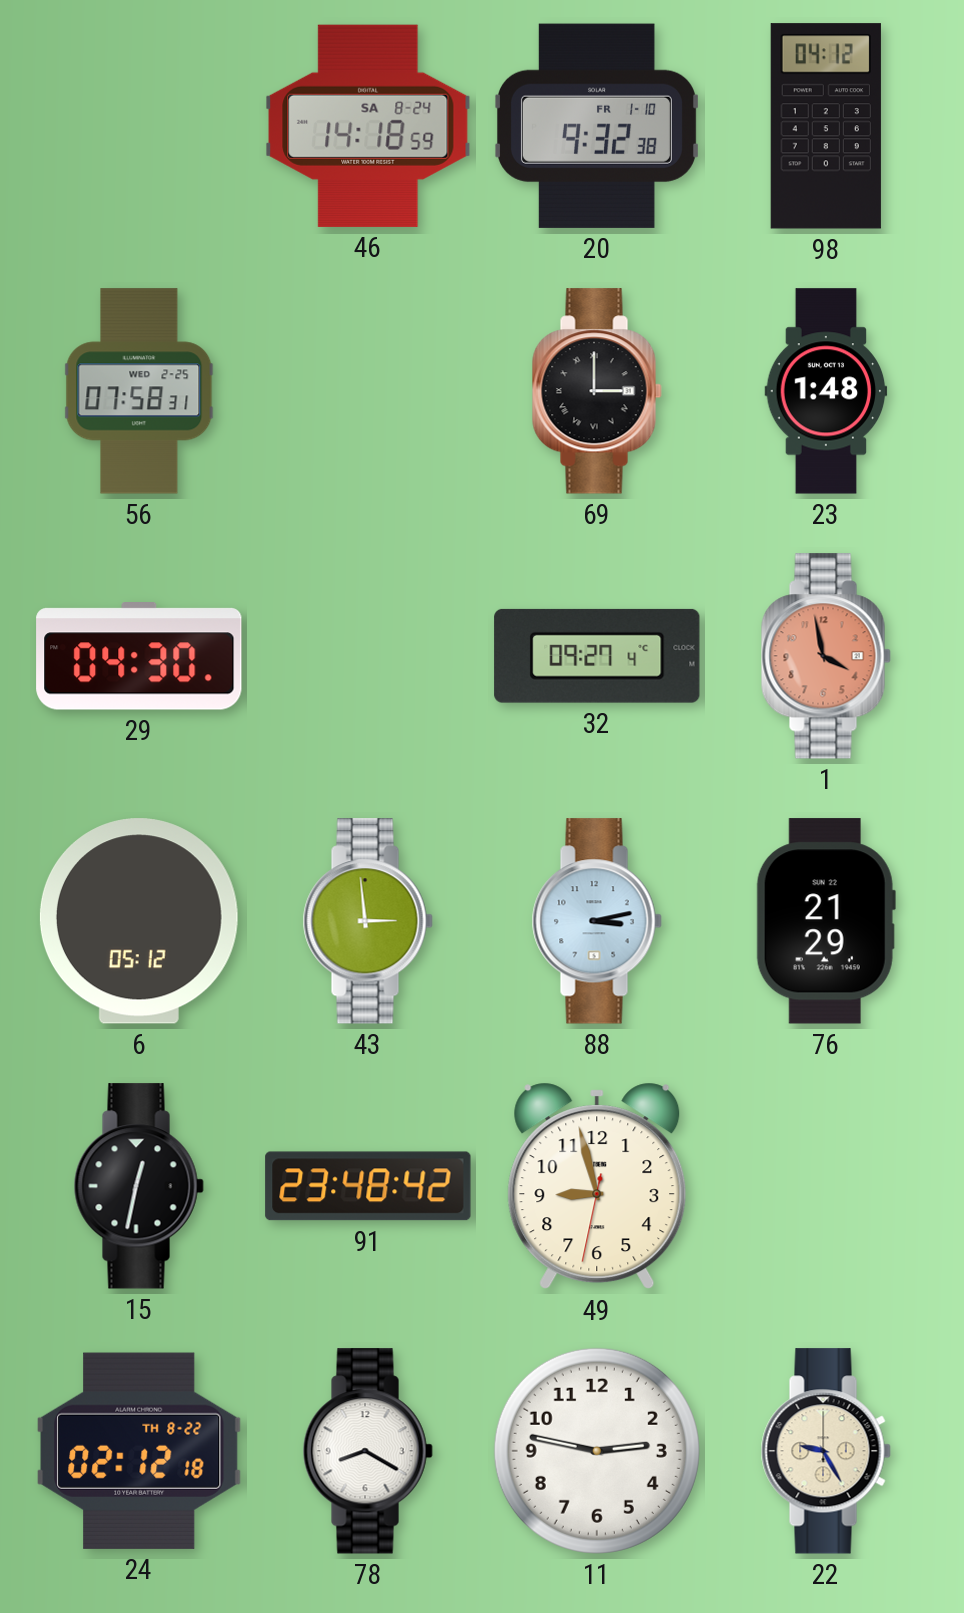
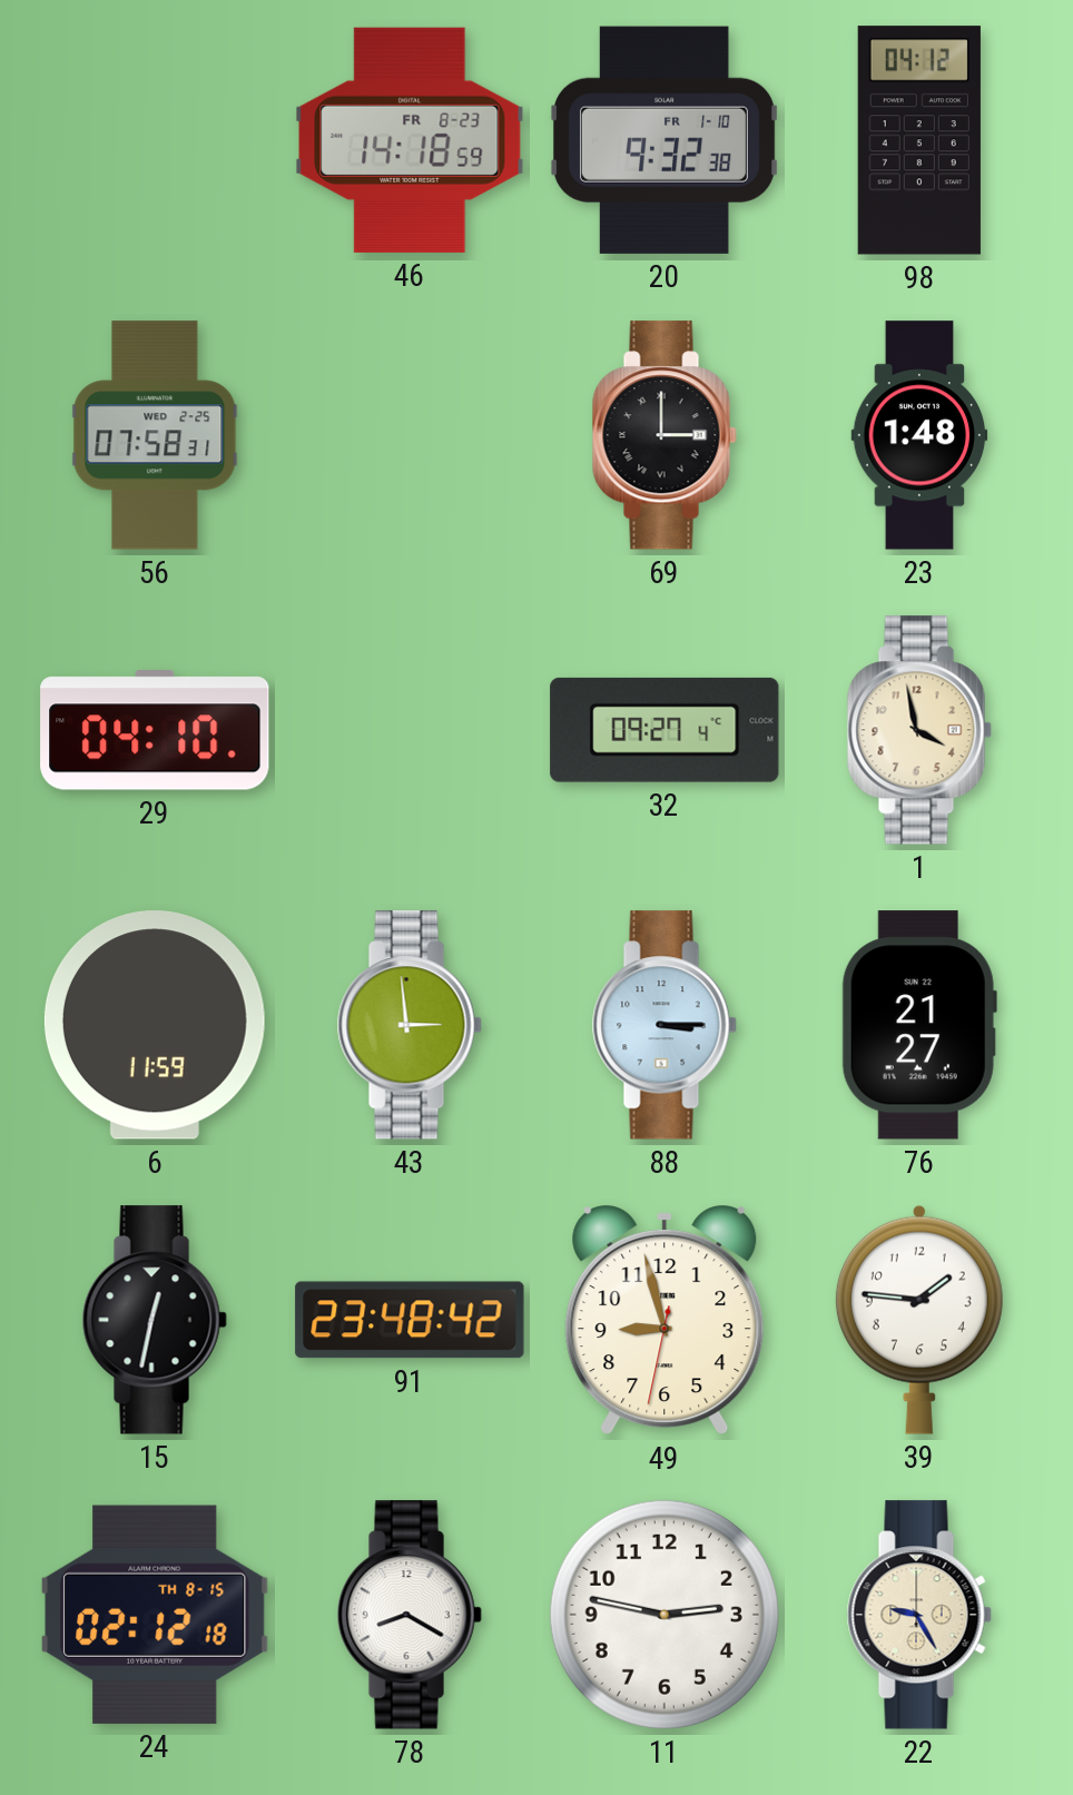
46 date: SA 8-24 -> FR 8-23 (410, 140)
29: 04:30 -> 04:10 (155, 730)
1 dial: salmon -> cream (919, 730)
6: 05:12 -> 11:59 (155, 1025)
88: 3:13 -> 3:15 (665, 1025)
76: 21:29 -> 21:27 (919, 1025)
39: none -> 1:46 (919, 1320)
24 date: TH 8-22 -> TH 8-15 (155, 1615)
